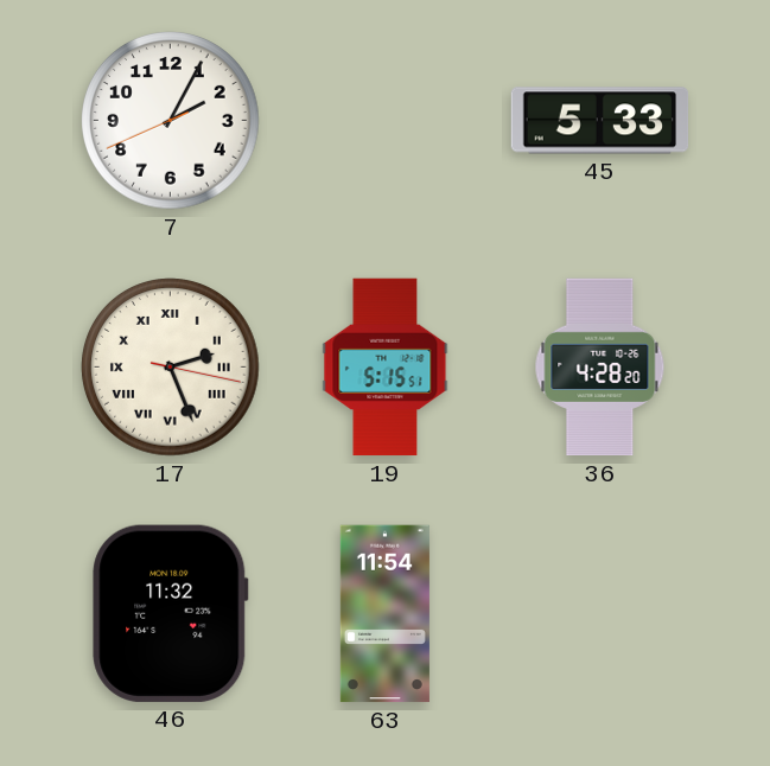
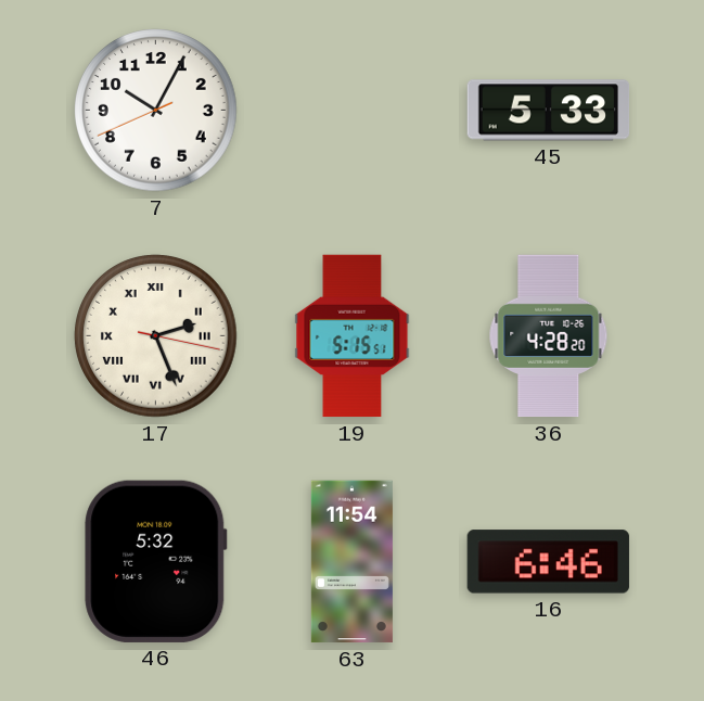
7: 2:04 -> 10:04 (156, 111)
46: 11:32 -> 5:32 (156, 561)
16: none -> 6:46 (548, 562)
